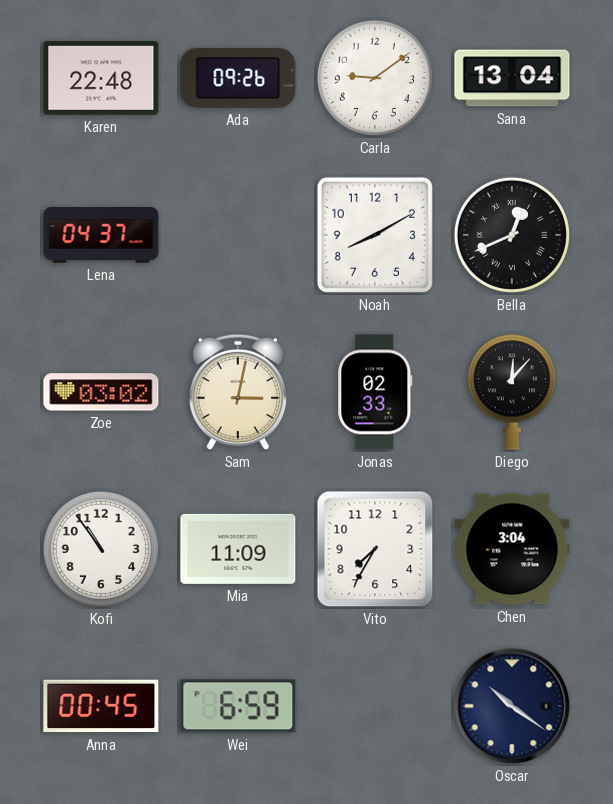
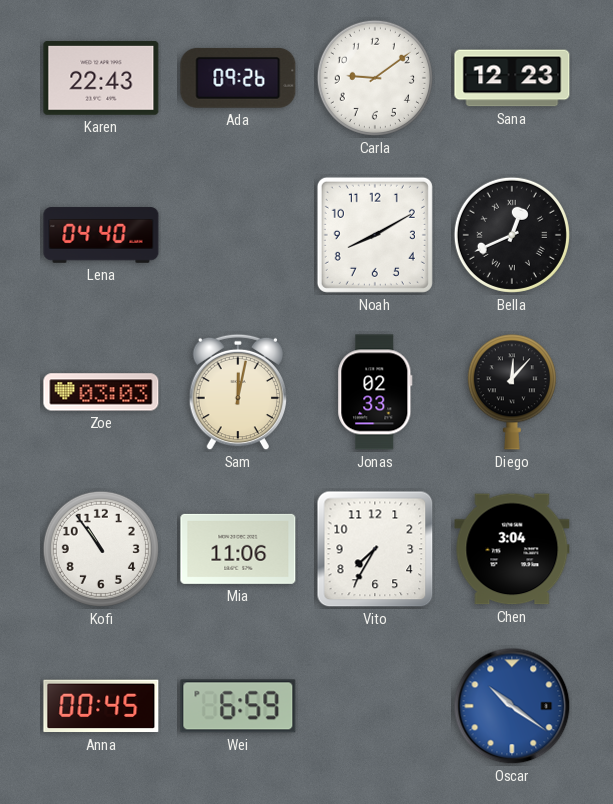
Karen: 22:48 -> 22:43 (101, 78)
Sana: 13:04 -> 12:23 (512, 78)
Lena: 04:37 -> 04:40 (101, 235)
Zoe: 03:02 -> 03:03 (101, 392)
Sam: 3:02 -> 12:02 (237, 392)
Mia: 11:09 -> 11:06 (238, 549)
Oscar dial: navy -> blue (512, 706)
